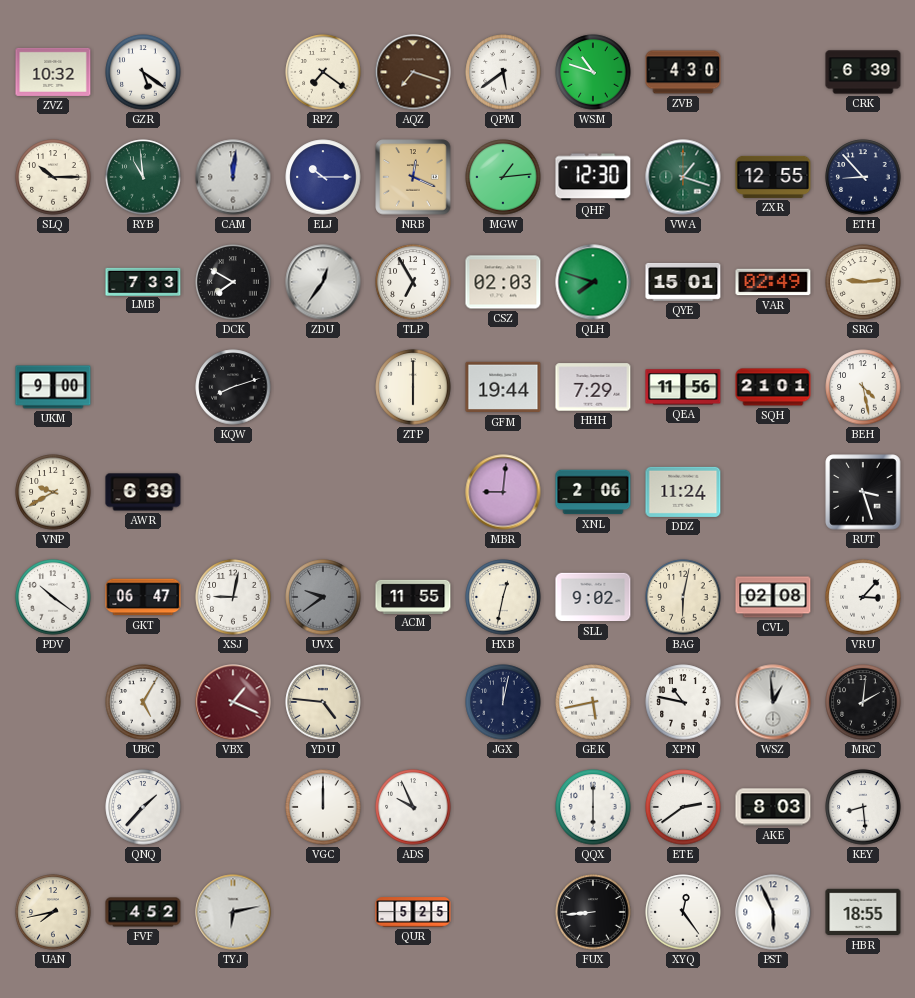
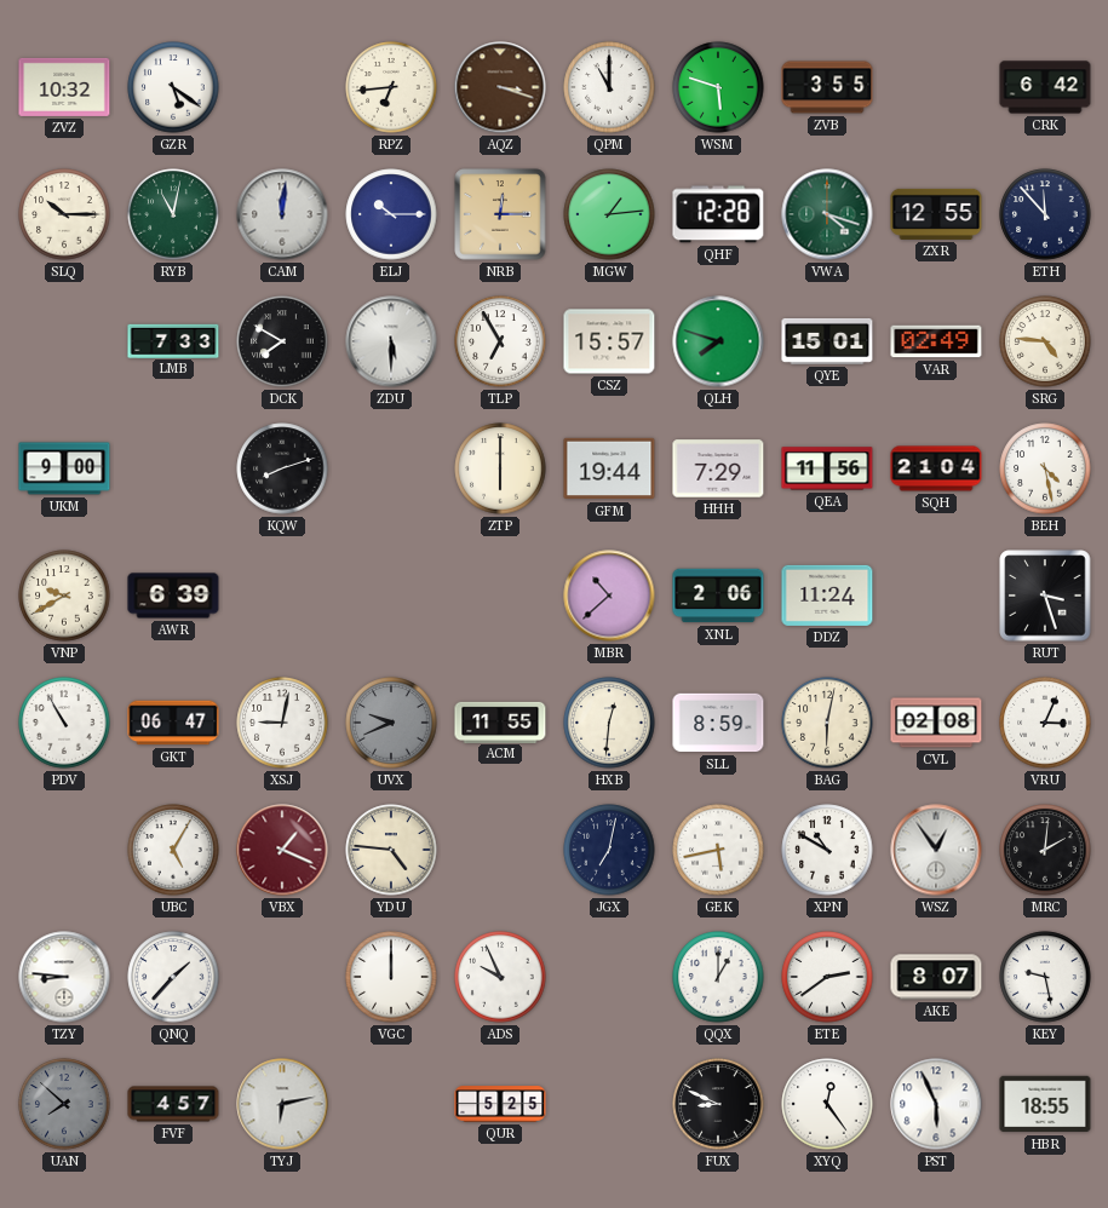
RPZ: 7:21 -> 6:44 (391, 87)
AQZ: 7:18 -> 3:18 (500, 87)
QPM: 5:39 -> 11:00 (609, 87)
WSM: 10:48 -> 5:48 (718, 87)
ZVB: 4:30 -> 3:55 (827, 87)
CRK: 6:39 -> 6:42 (1045, 87)
RYB: 10:59 -> 11:02 (173, 214)
NRB: 12:19 -> 12:15 (500, 214)
QHF: 12:30 -> 12:28 (718, 214)
VWA: 1:18 -> 4:18 (827, 214)
ETH: 8:53 -> 11:53 (1045, 214)
ZDU: 12:36 -> 5:30 (391, 341)
CSZ: 02:03 -> 15:57 (609, 341)
SRG: 9:14 -> 4:46 (1045, 341)
SQH: 21:01 -> 21:04 (936, 468)
MBR: 9:01 -> 10:38 (609, 596)
PDV: 10:21 -> 10:55 (64, 723)
UVX: 9:39 -> 9:41 (391, 723)
HXB: 12:32 -> 12:31 (609, 723)
SLL: 9:02 -> 8:59 (718, 723)
VRU: 3:07 -> 3:04 (1045, 723)
JGX: 12:02 -> 7:02 (609, 850)
XPN: 10:47 -> 10:50 (827, 850)
WSZ: 12:59 -> 12:54 (936, 850)
TZY: none -> 8:46 (64, 977)
QQX: 6:00 -> 1:00 (718, 977)
AKE: 8:03 -> 8:07 (936, 977)
KEY: 8:29 -> 9:28 (1045, 977)
UAN: 7:43 -> 7:52 (64, 1104)
UAN dial: cream -> grey (64, 1104)
FVF: 4:52 -> 4:57 (173, 1104)
FUX: 8:44 -> 8:49 (718, 1104)
